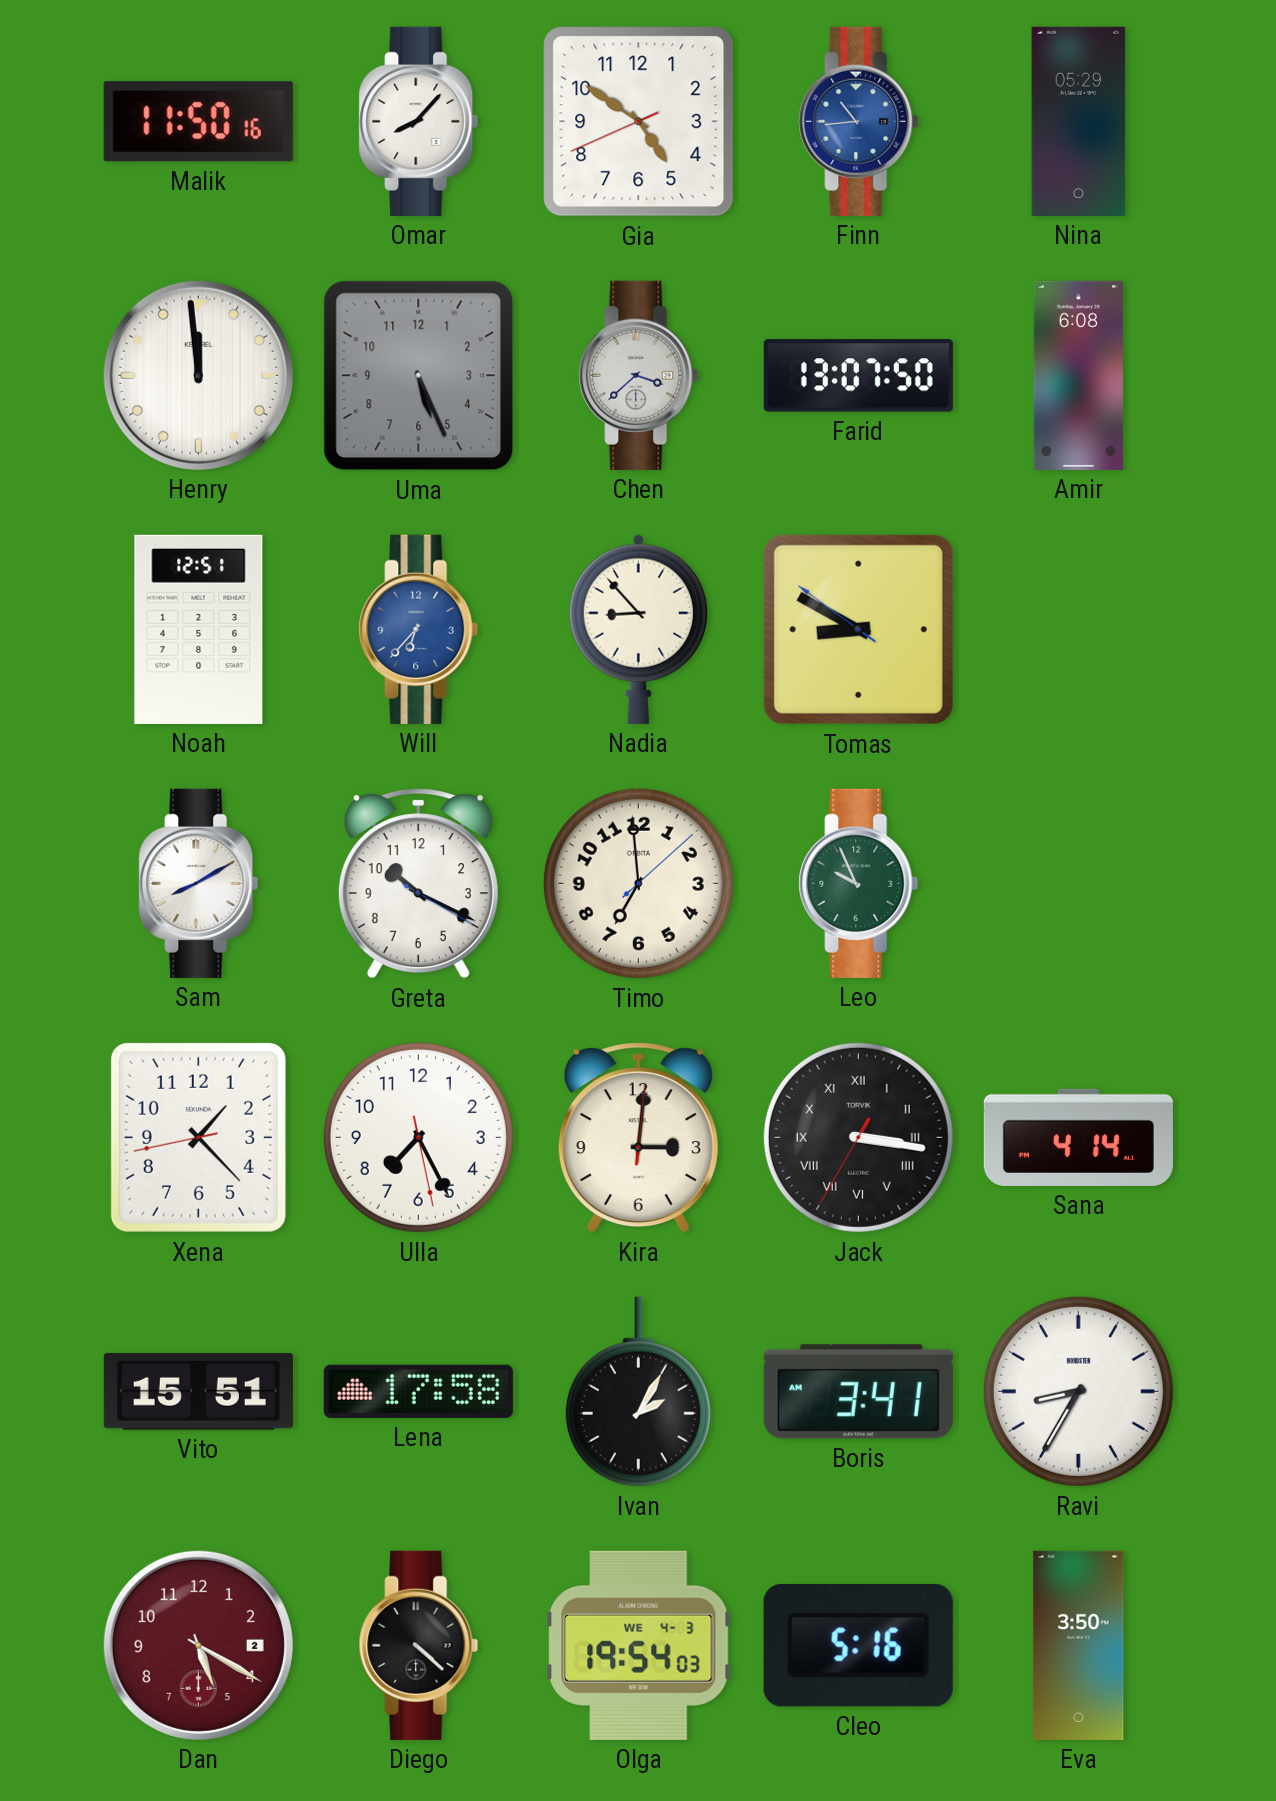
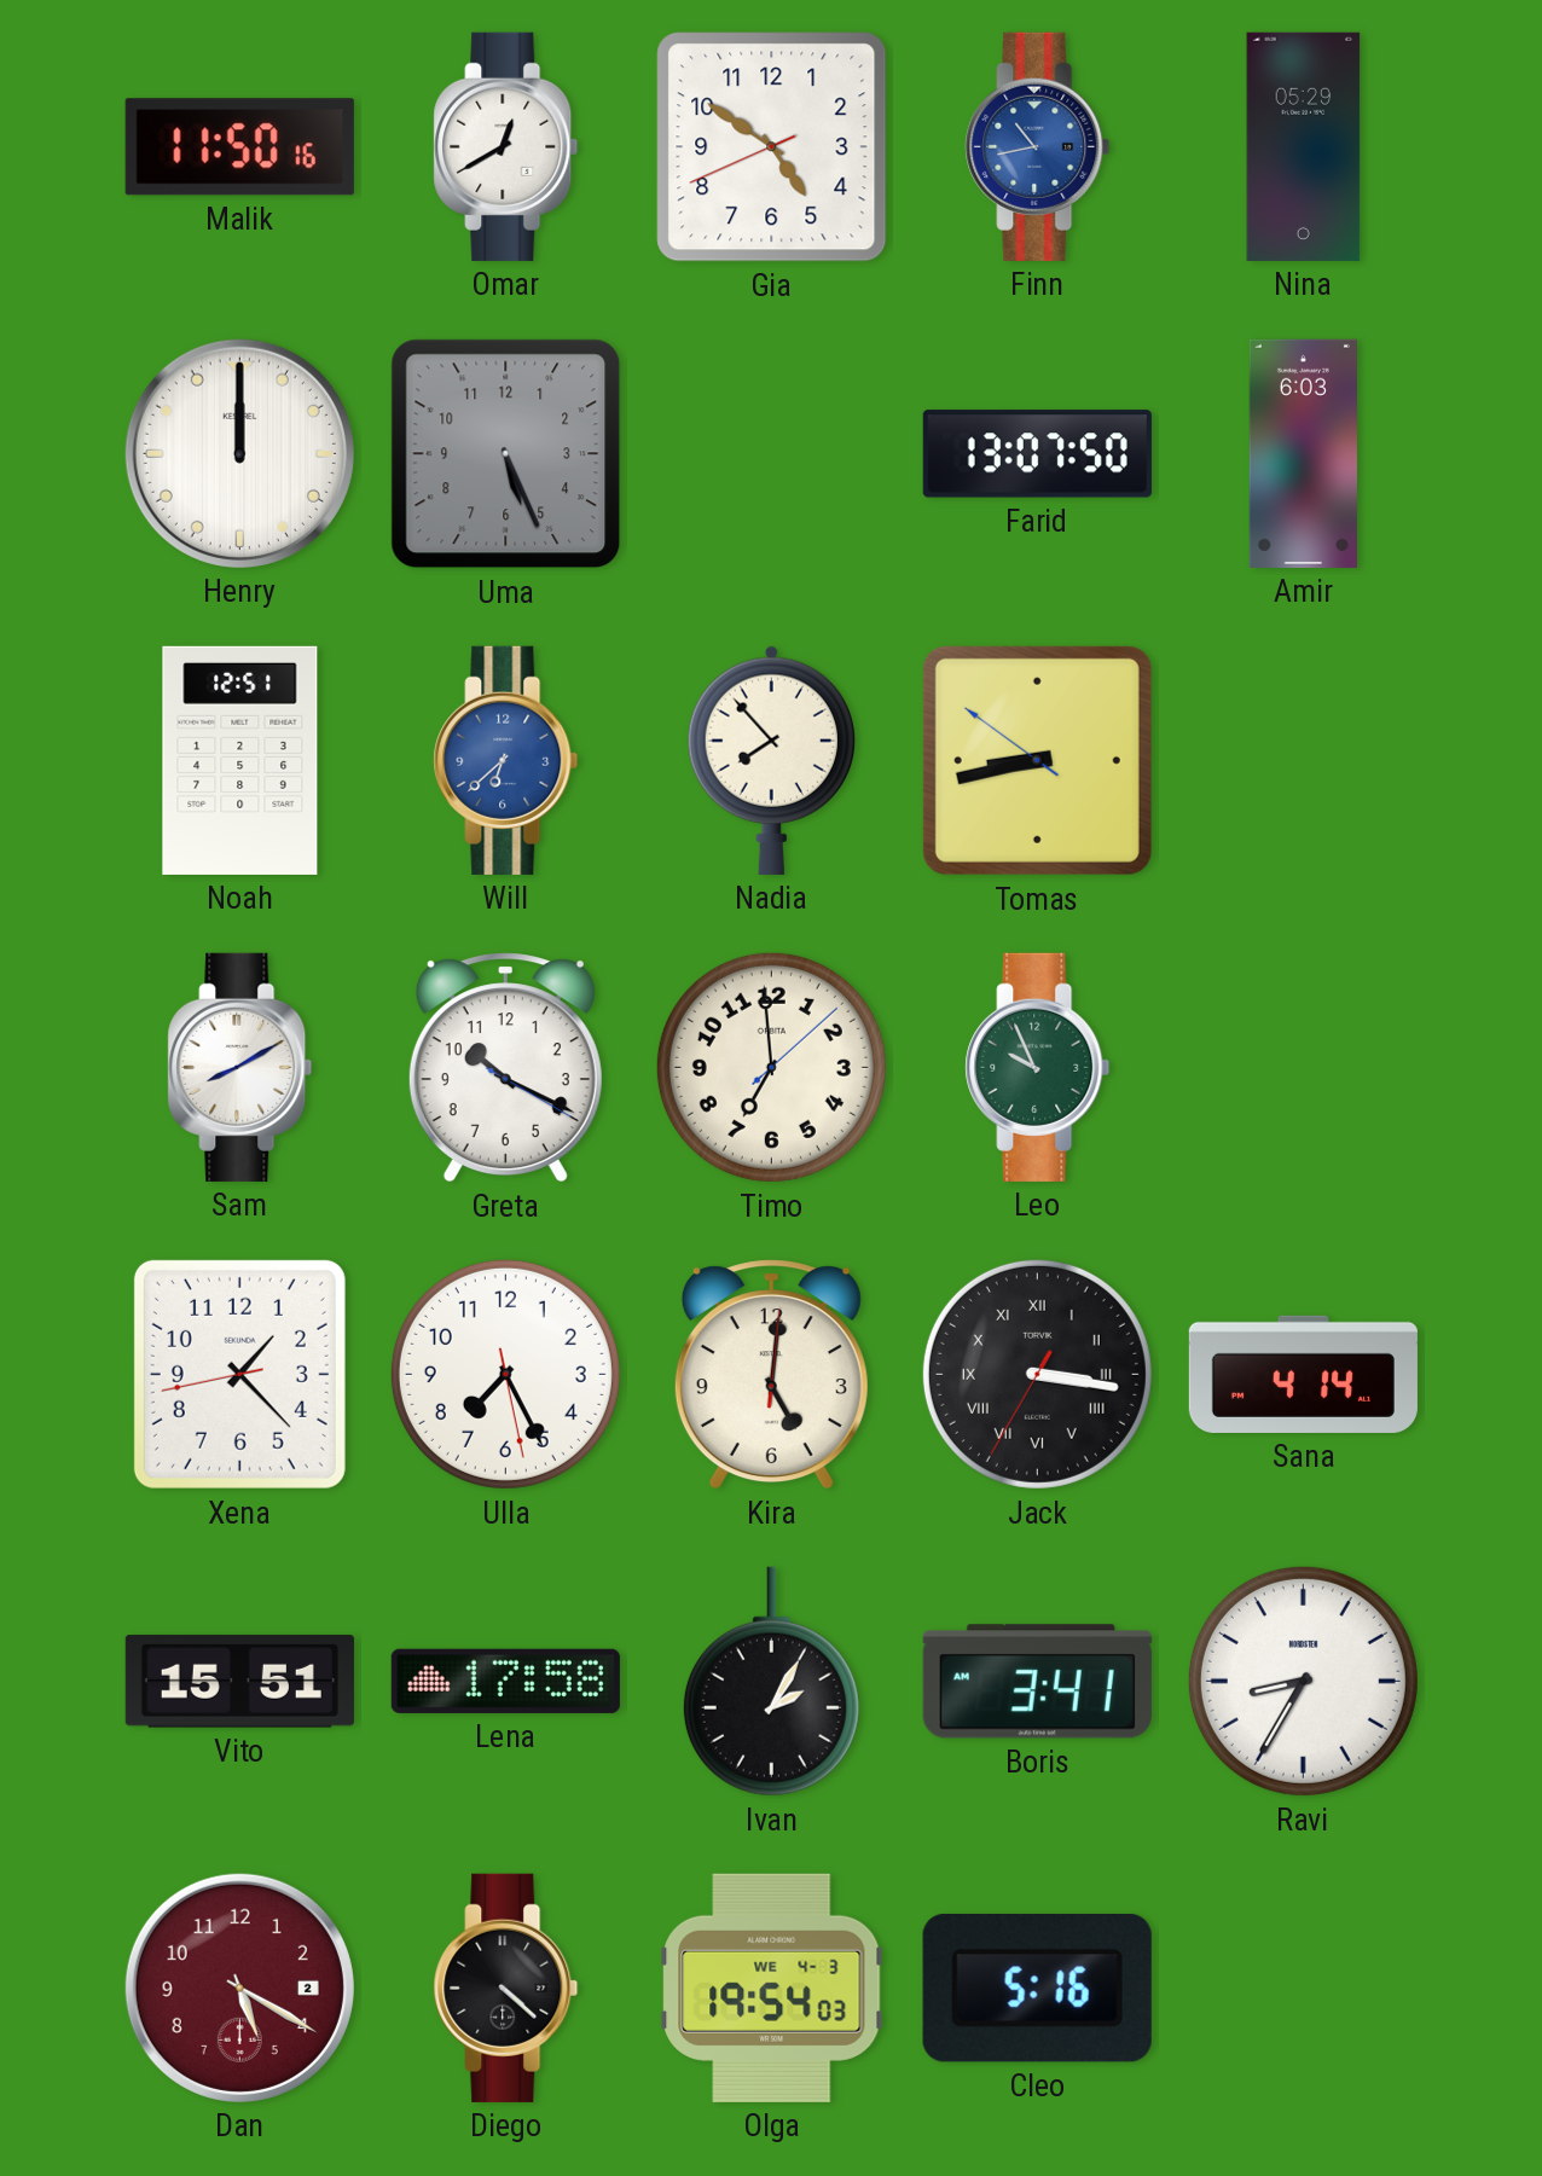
Omar: 8:07 -> 12:40 (506, 146)
Finn: 10:44 -> 10:43 (1038, 146)
Henry: 11:59 -> 12:00 (239, 453)
Chen: 3:38 -> none (639, 375)
Amir: 6:08 -> 6:03 (1303, 453)
Will: 6:37 -> 6:38 (506, 760)
Nadia: 8:53 -> 7:53 (771, 760)
Tomas: 8:49 -> 8:42 (1037, 760)
Kira: 3:01 -> 5:01 (771, 1375)
Eva: 3:50 -> none (1079, 1645)
